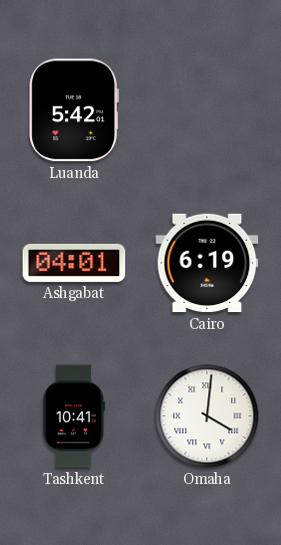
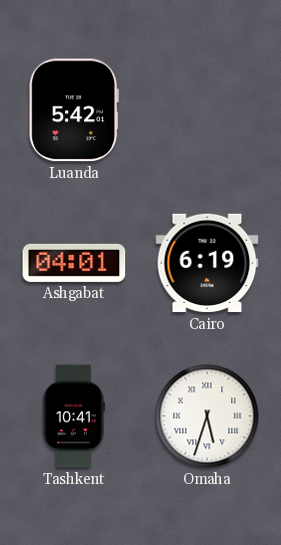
Omaha: 4:01 -> 5:33 (207, 416)
